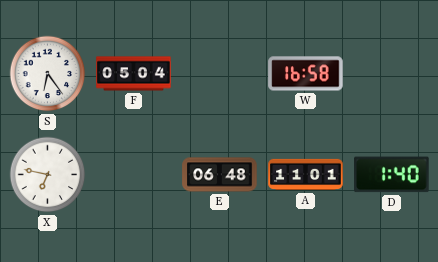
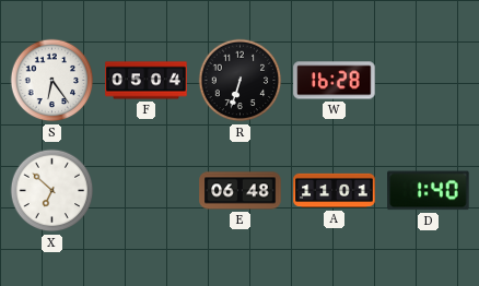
R: none -> 6:33 (241, 81)
W: 16:58 -> 16:28 (335, 81)
X: 6:47 -> 6:52 (52, 191)
